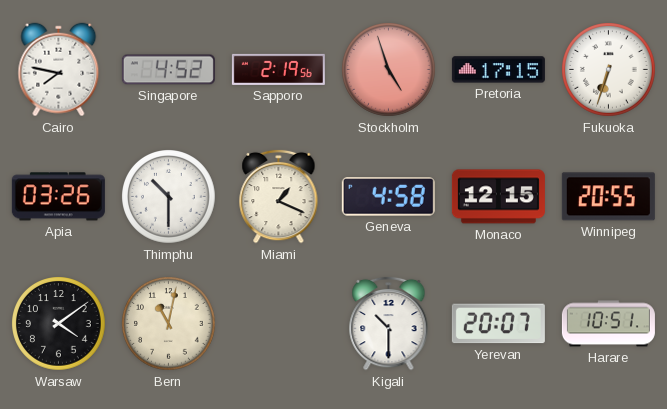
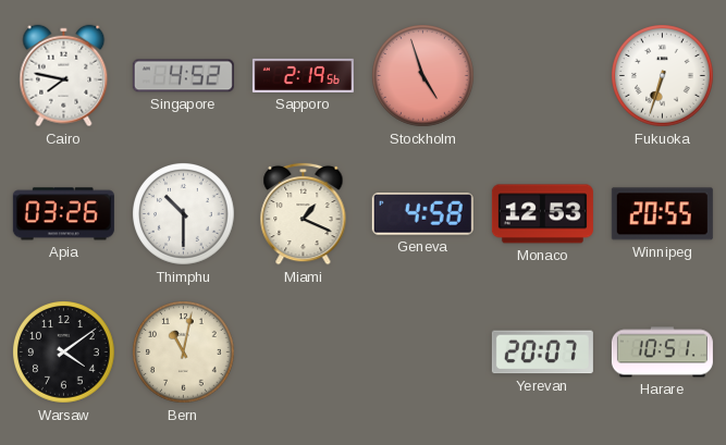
Pretoria: 17:15 -> none (498, 70)
Monaco: 12:15 -> 12:53 (542, 214)
Kigali: 10:30 -> none (389, 323)
